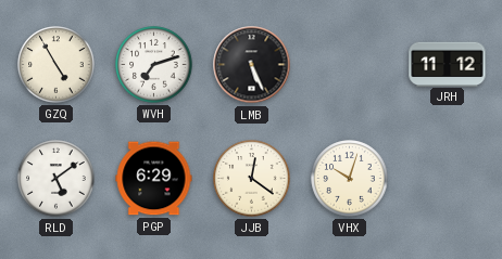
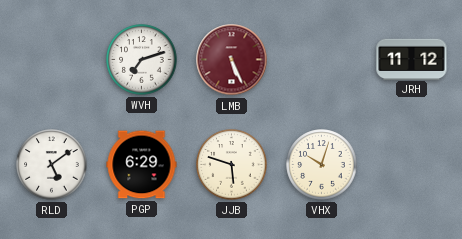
GZQ: 4:55 -> none (57, 65)
LMB dial: black -> burgundy (232, 60)
JJB: 12:21 -> 5:48 (232, 165)
